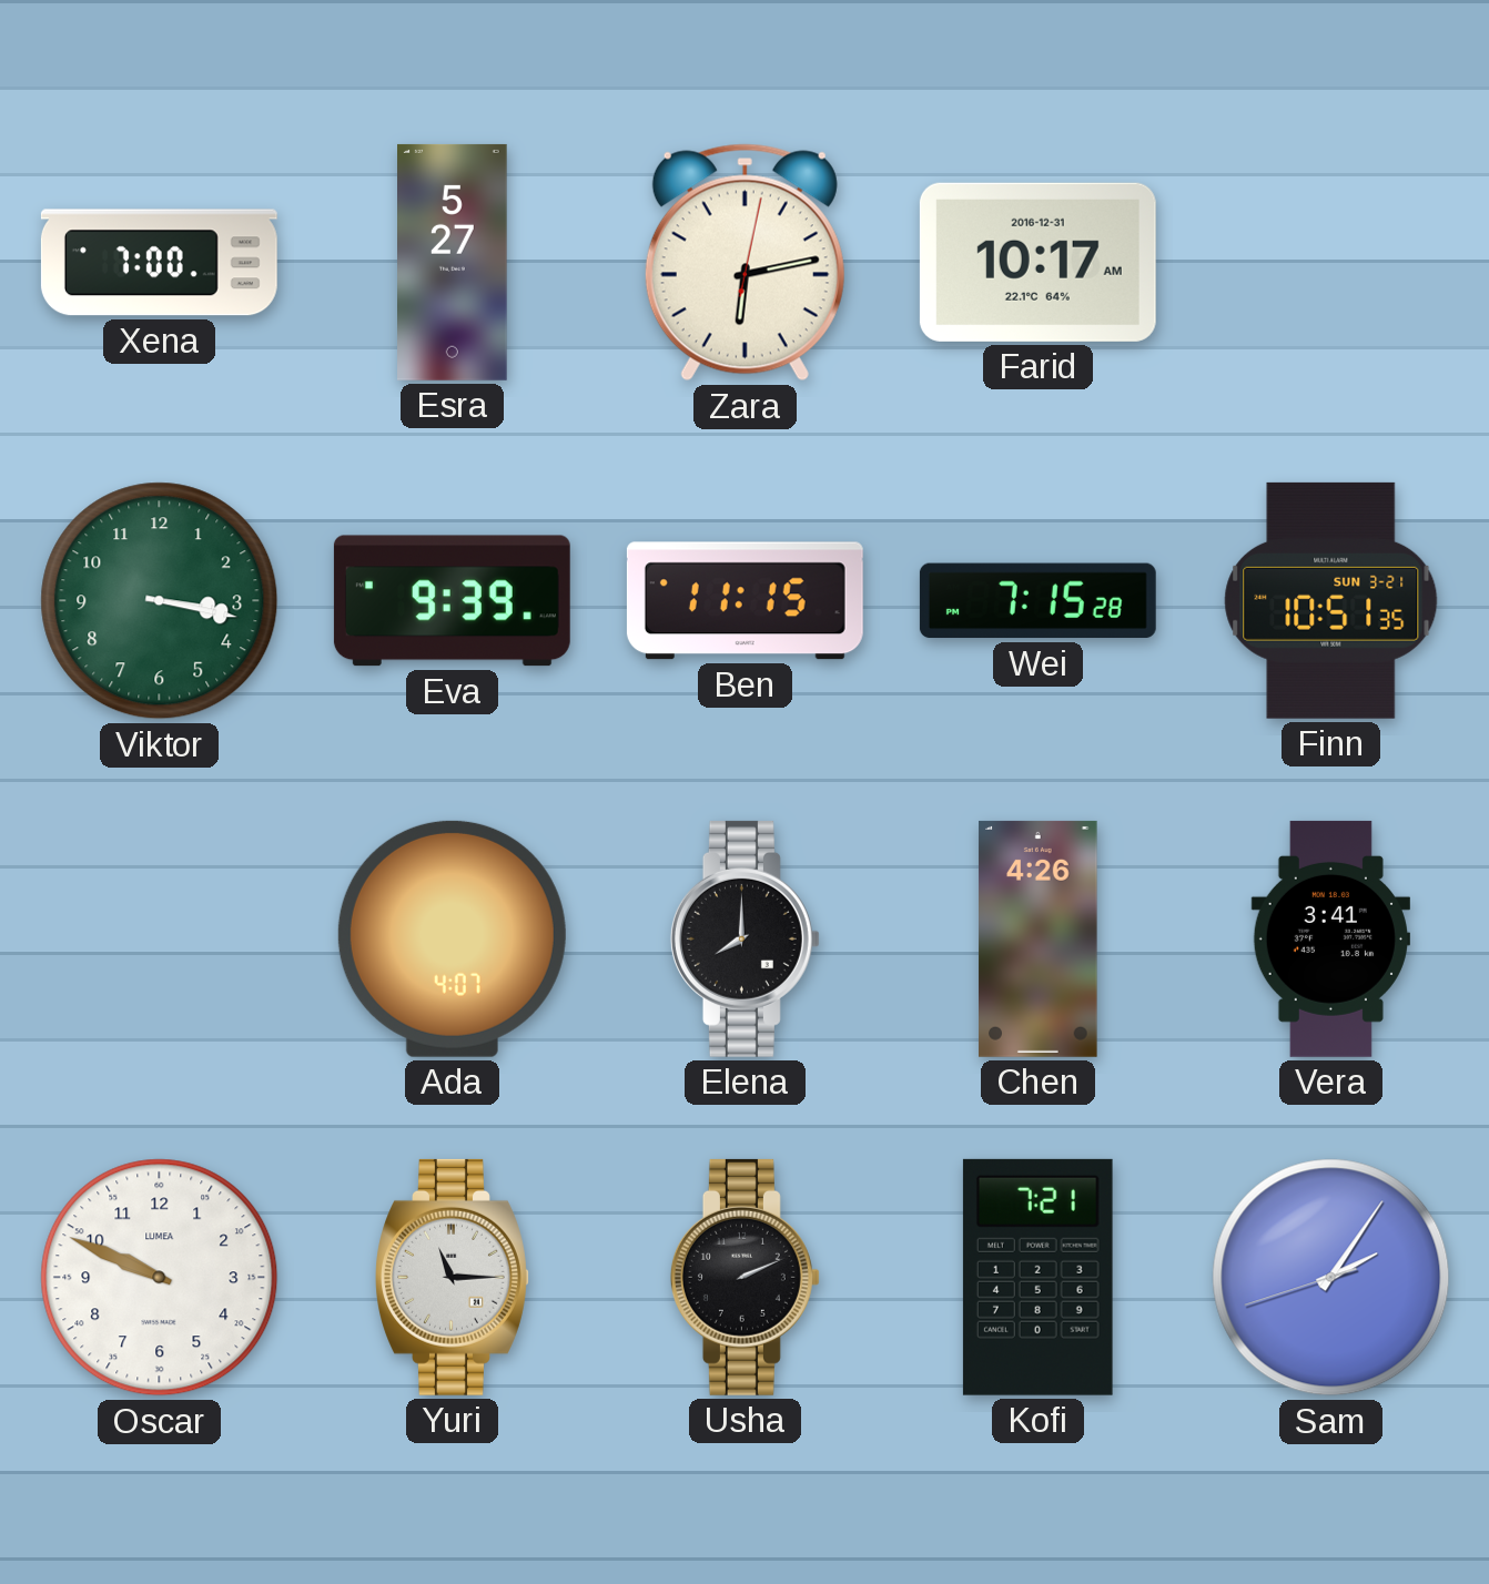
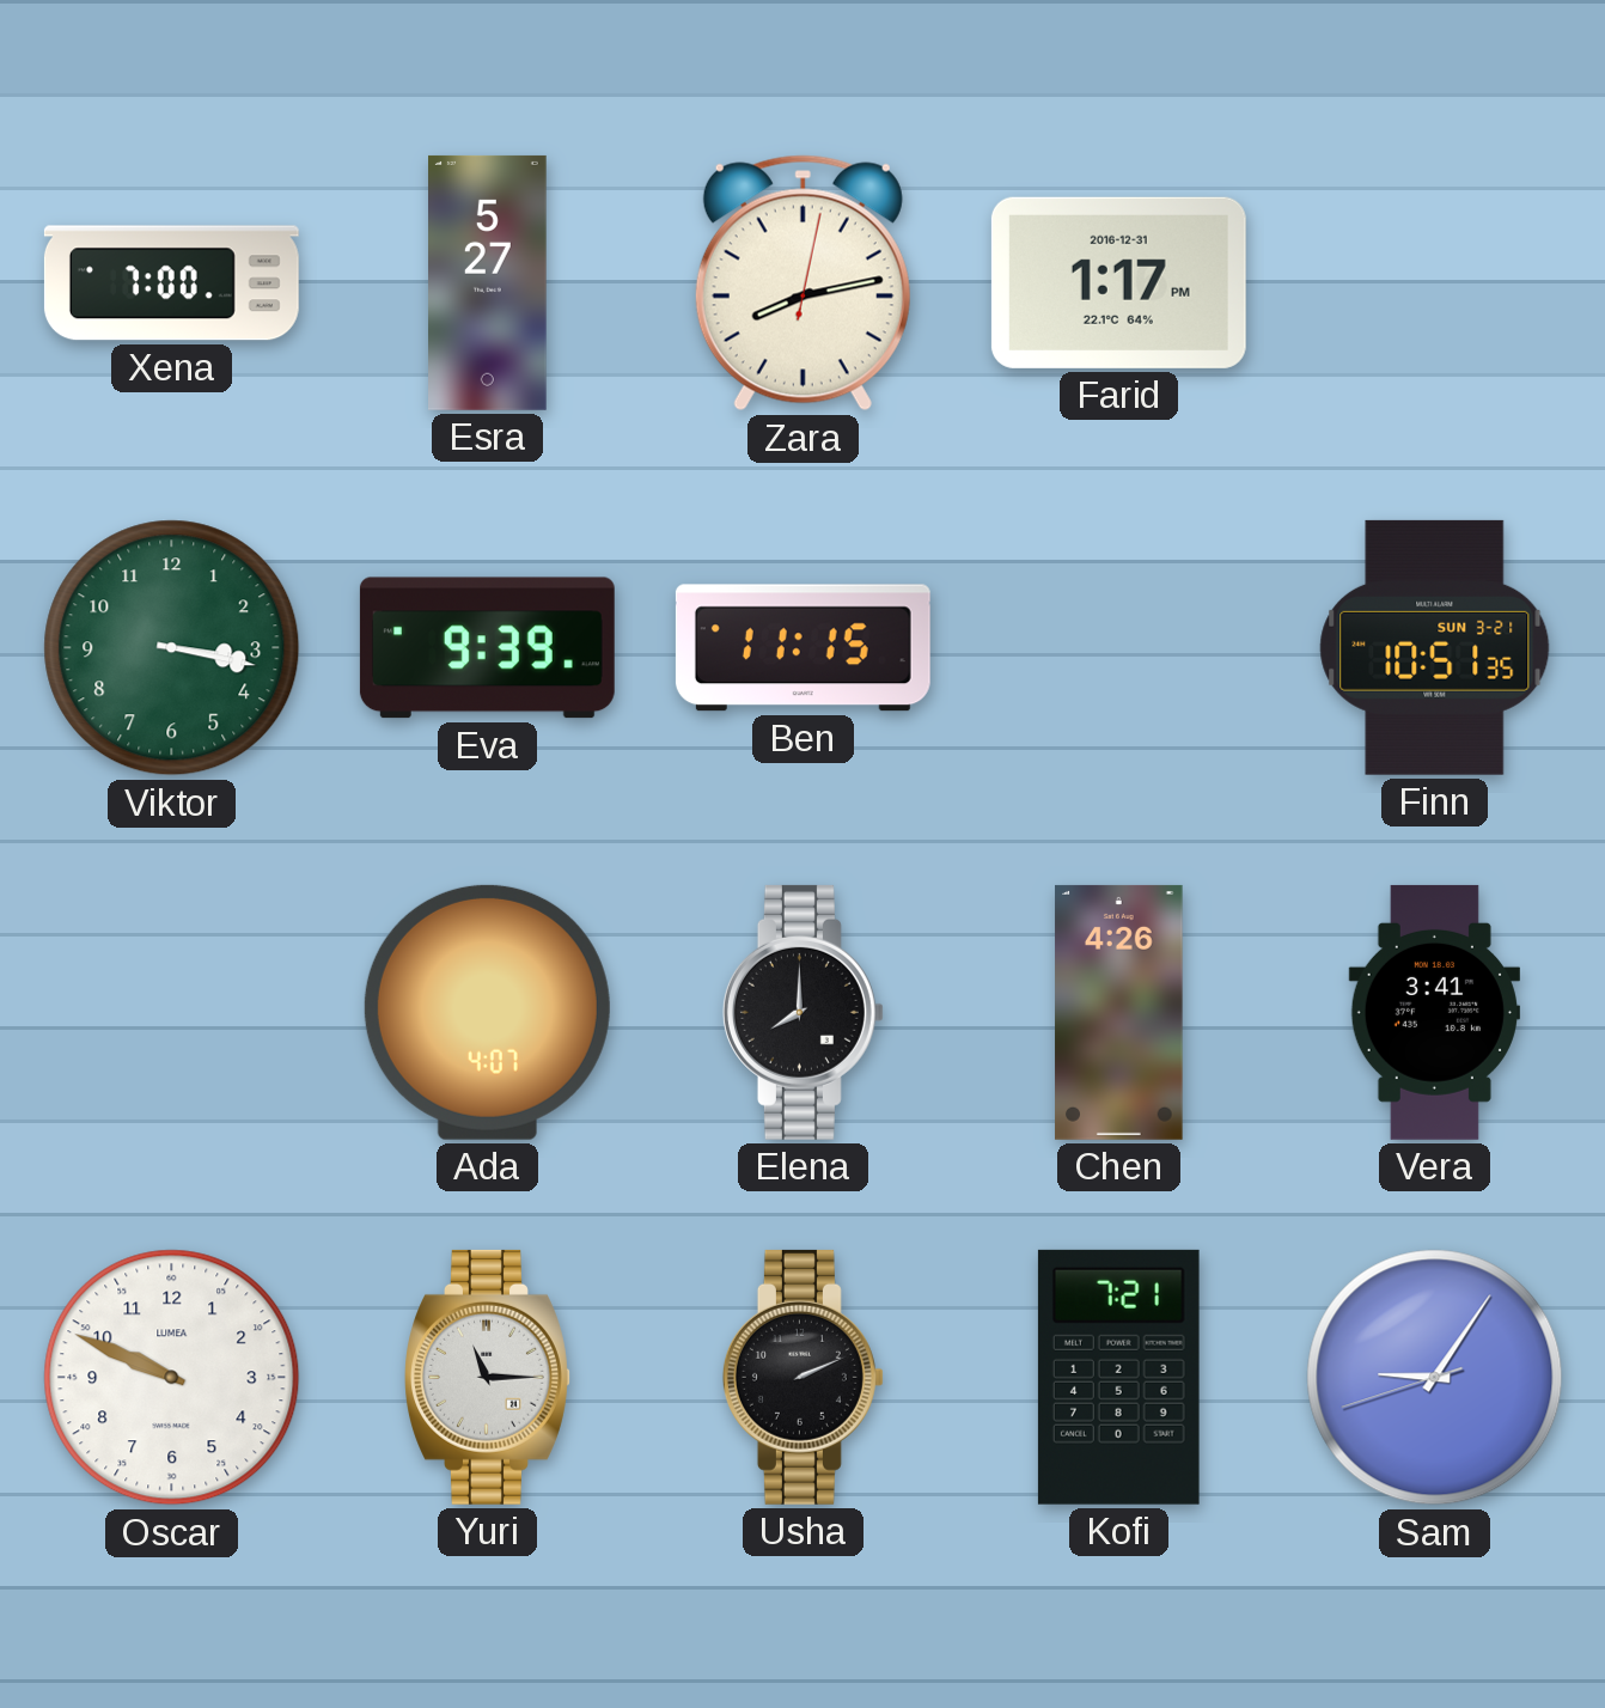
Zara: 6:13 -> 8:13 (802, 283)
Farid: 10:17 -> 1:17 (1118, 282)
Wei: 7:15 -> none (1037, 601)
Sam: 2:05 -> 9:05 (1435, 1378)
